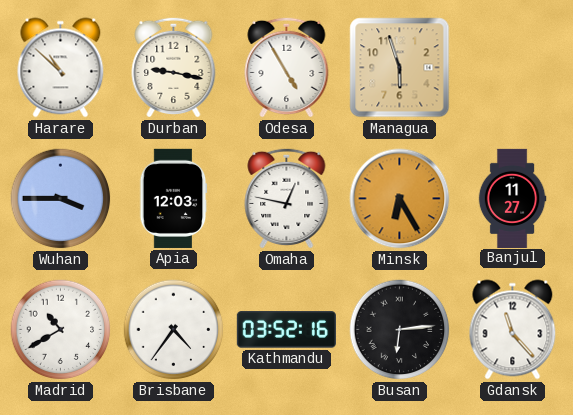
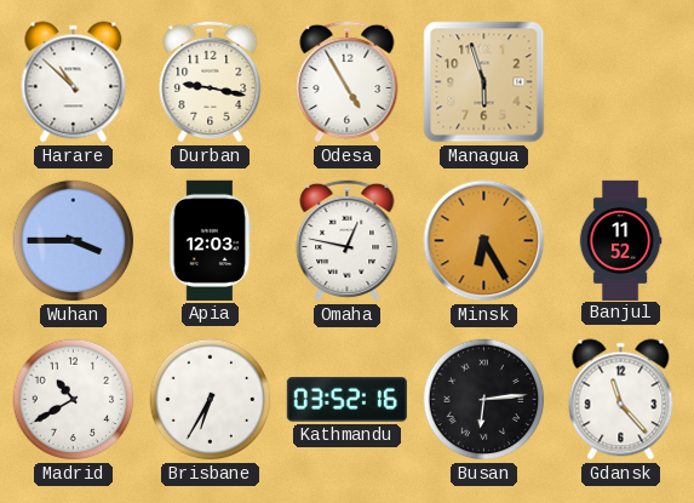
Banjul: 11:27 -> 11:52 (620, 240)
Brisbane: 4:36 -> 6:35 (211, 400)
